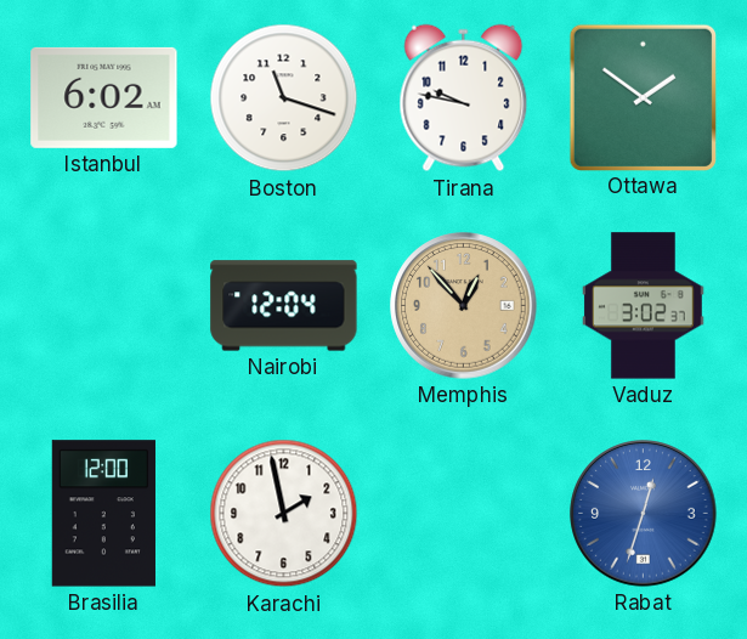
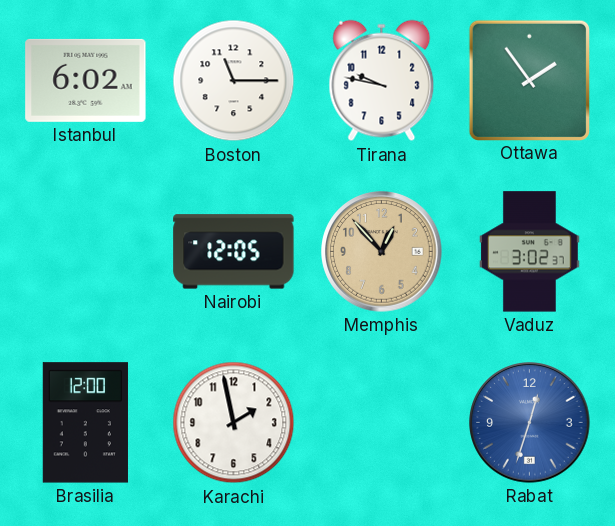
Boston: 11:18 -> 11:15 (234, 81)
Ottawa: 1:51 -> 1:54 (529, 80)
Nairobi: 12:04 -> 12:05 (234, 252)
